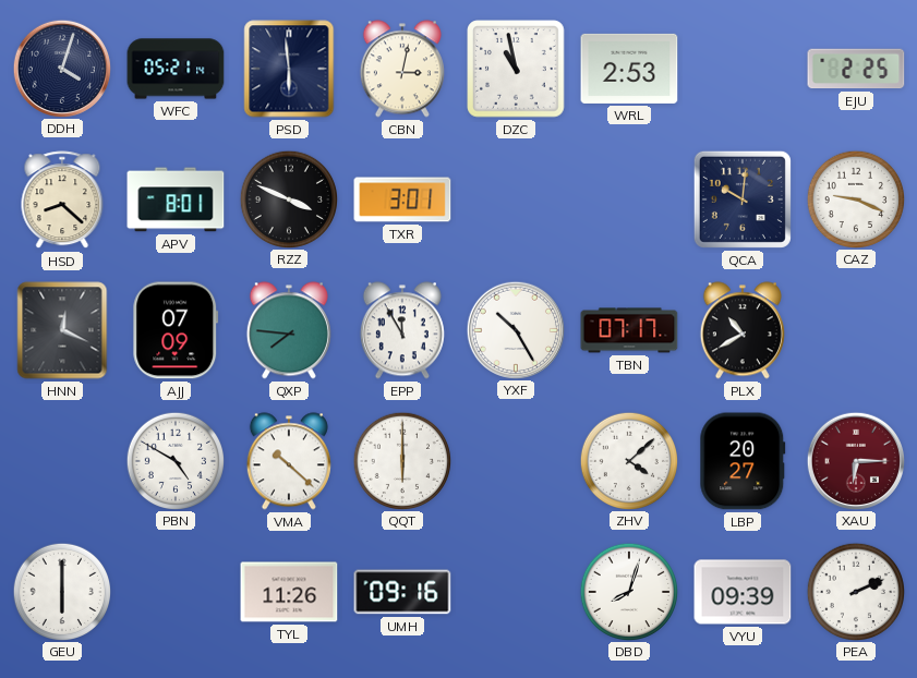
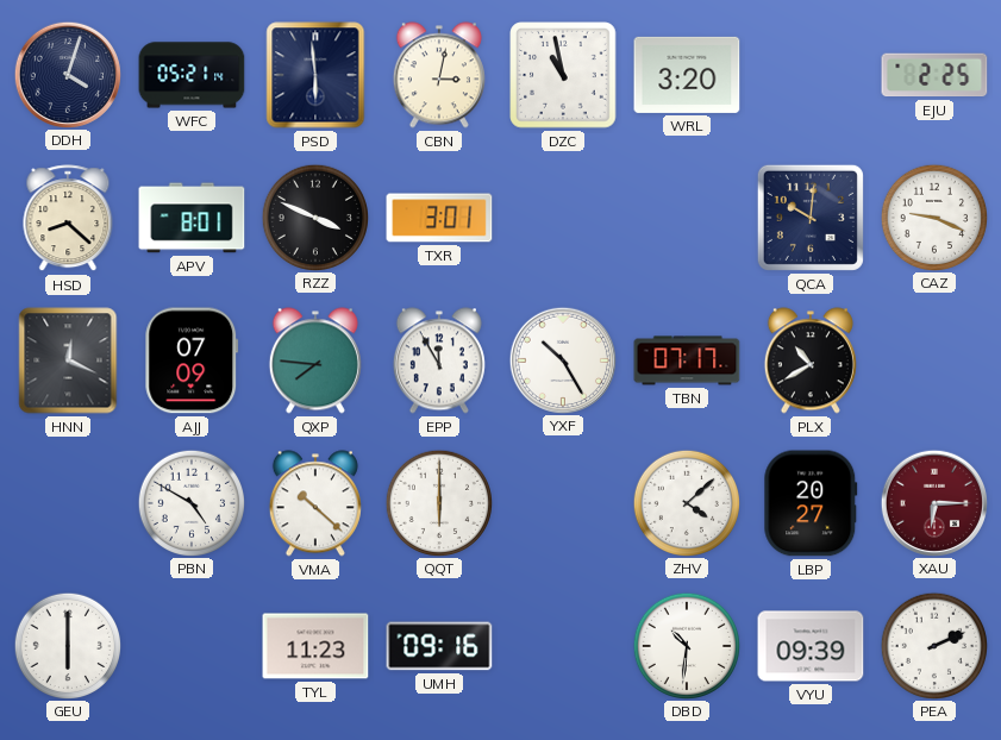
WRL: 2:53 -> 3:20 (687, 75)
TYL: 11:26 -> 11:23 (315, 646)
DBD: 8:03 -> 10:31 (686, 645)
